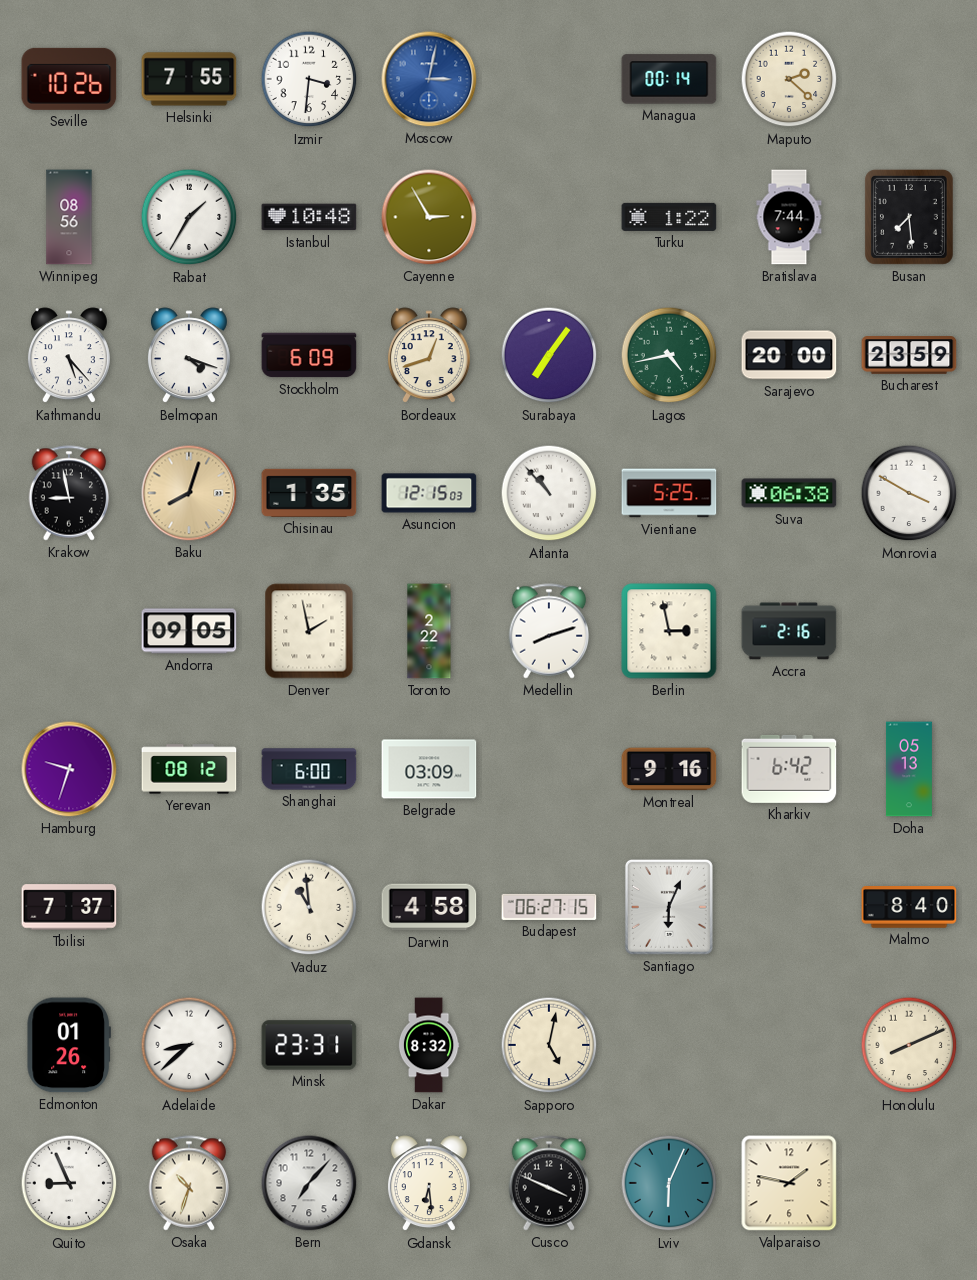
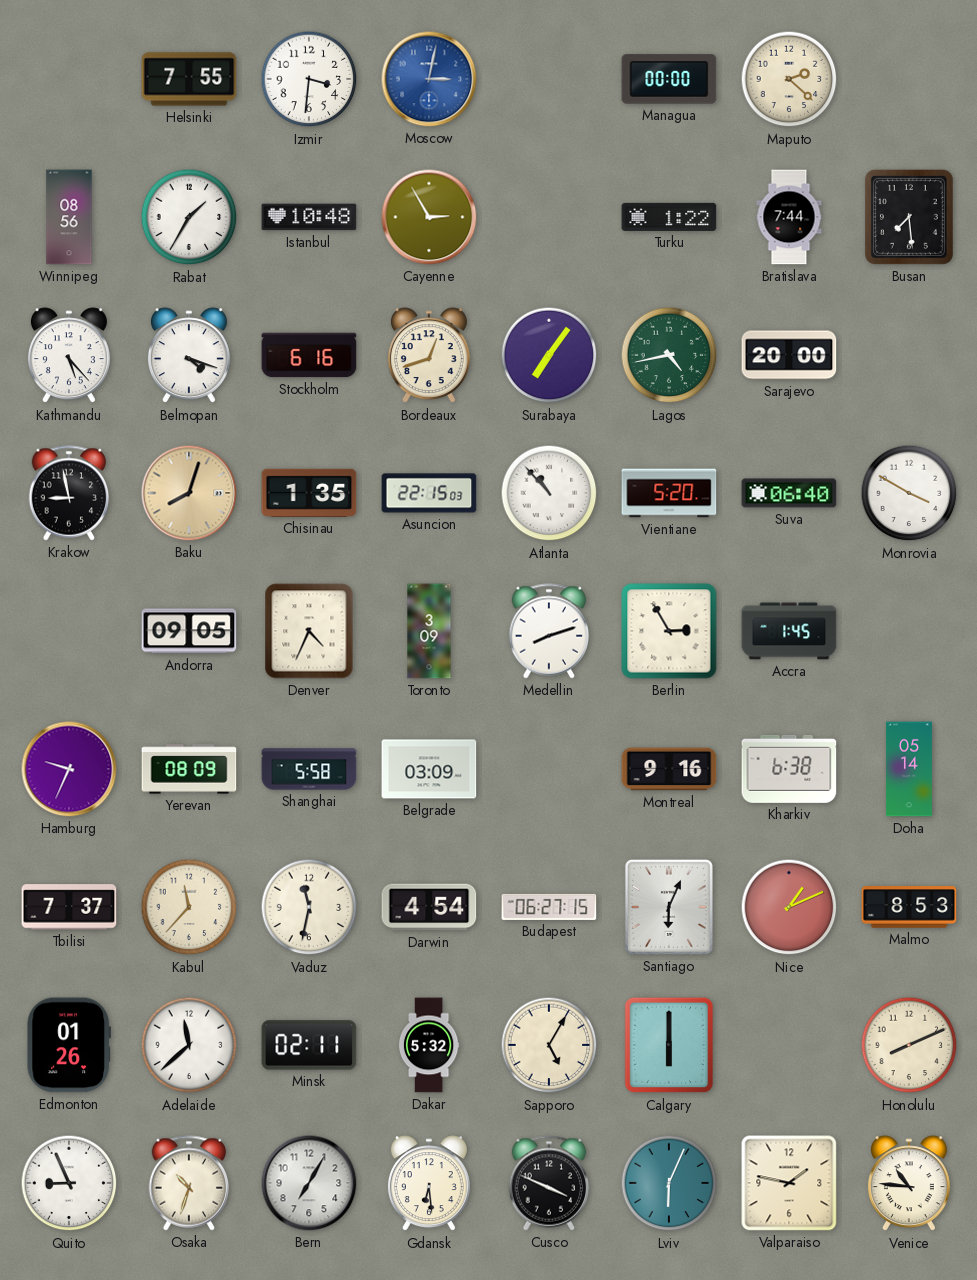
Seville: 10:26 -> none (69, 79)
Managua: 00:14 -> 00:00 (669, 79)
Stockholm: 6:09 -> 6:16 (309, 355)
Bucharest: 23:59 -> none (909, 355)
Asuncion: 12:15 -> 22:15 (429, 493)
Vientiane: 5:25 -> 5:20 (669, 493)
Suva: 06:38 -> 06:40 (789, 493)
Denver: 1:58 -> 4:34 (309, 631)
Toronto: 2:22 -> 3:09 (429, 631)
Berlin: 2:58 -> 2:55 (669, 631)
Accra: 2:16 -> 1:45 (789, 631)
Hamburg: 9:33 -> 9:34 (69, 769)
Yerevan: 08:12 -> 08:09 (189, 769)
Shanghai: 6:00 -> 5:58 (309, 769)
Kharkiv: 6:42 -> 6:38 (789, 769)
Doha: 05:13 -> 05:14 (909, 769)
Kabul: none -> 11:37 (189, 907)
Vaduz: 10:59 -> 11:32 (309, 907)
Darwin: 4:58 -> 4:54 (429, 907)
Nice: none -> 1:11 (789, 907)
Malmo: 8:40 -> 8:53 (909, 907)
Adelaide: 8:38 -> 11:38 (189, 1045)
Minsk: 23:31 -> 02:11 (309, 1045)
Dakar: 8:32 -> 5:32 (429, 1045)
Sapporo: 5:02 -> 5:05 (549, 1045)
Calgary: none -> 6:00 (669, 1045)
Bern: 7:07 -> 7:05 (309, 1183)
Venice: none -> 10:46 (909, 1184)
